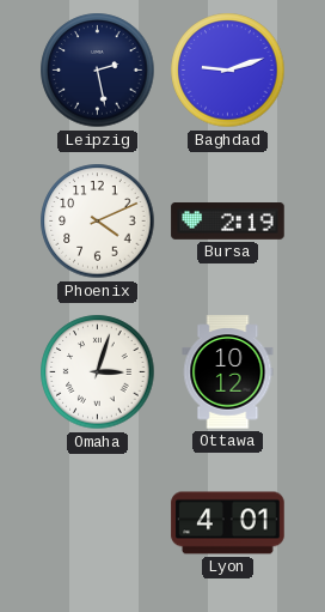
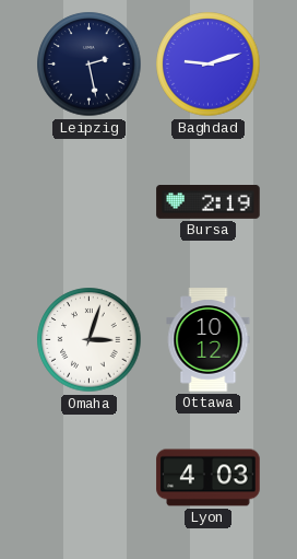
Phoenix: 4:11 -> none (98, 222)
Lyon: 4:01 -> 4:03 (209, 478)
